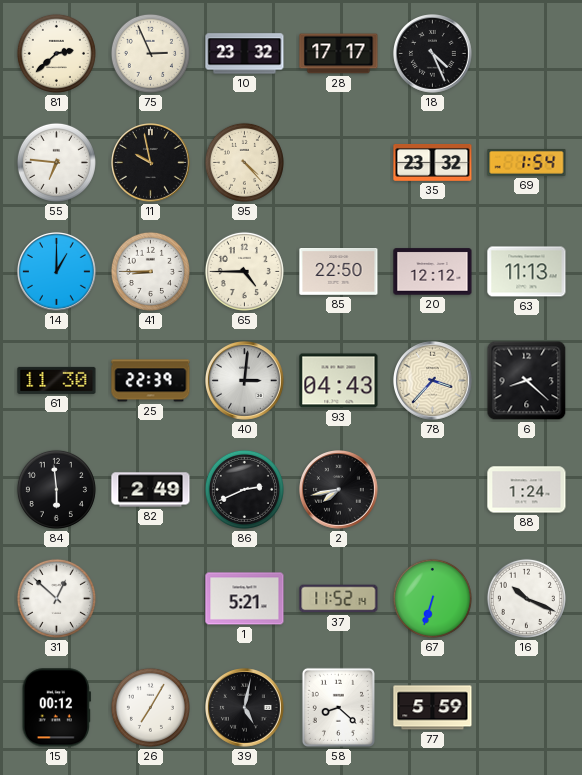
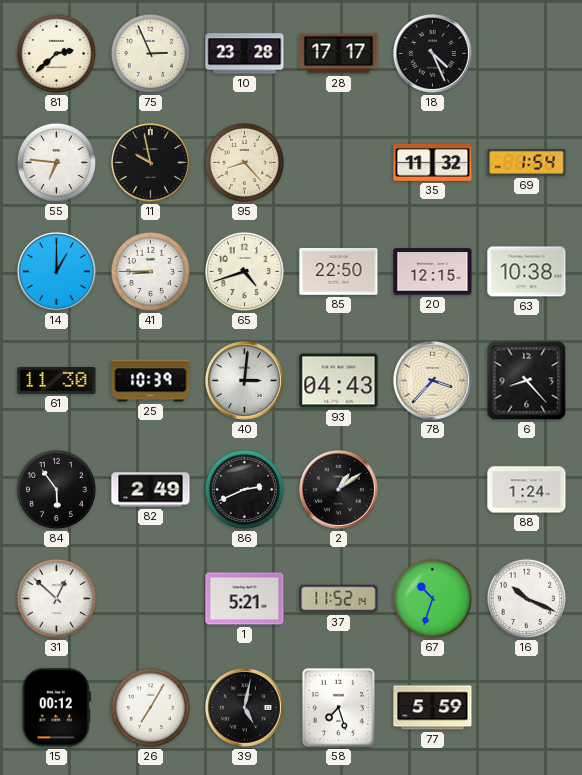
10: 23:32 -> 23:28 (245, 54)
95: 4:23 -> 8:23 (244, 162)
35: 23:32 -> 11:32 (433, 162)
65: 4:45 -> 4:42 (244, 271)
20: 12:12 -> 12:15 (433, 272)
63: 11:13 -> 10:38 (527, 272)
25: 22:39 -> 10:39 (151, 381)
6: 8:22 -> 8:23 (527, 381)
84: 5:59 -> 5:54 (56, 489)
2: 7:43 -> 1:09 (339, 490)
67: 6:33 -> 10:33 (432, 598)
58: 8:22 -> 7:27 (338, 707)
